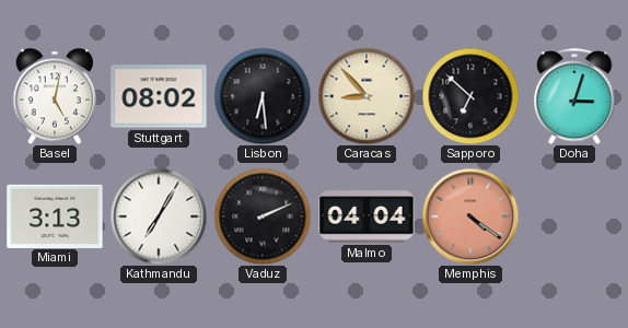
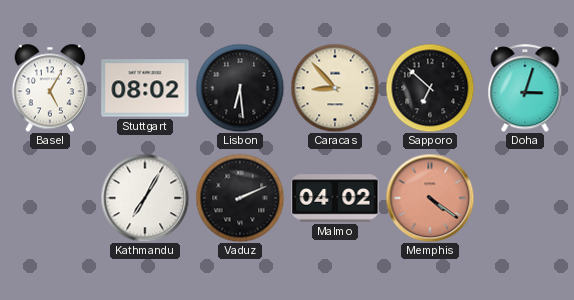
Basel: 5:02 -> 5:05 (50, 88)
Miami: 3:13 -> none (55, 215)
Malmo: 04:04 -> 04:02 (335, 198)
